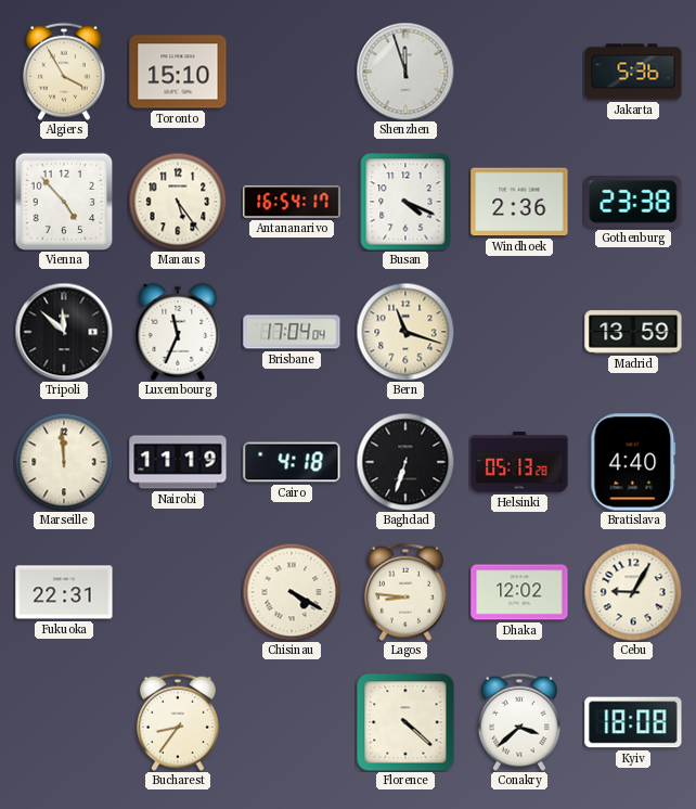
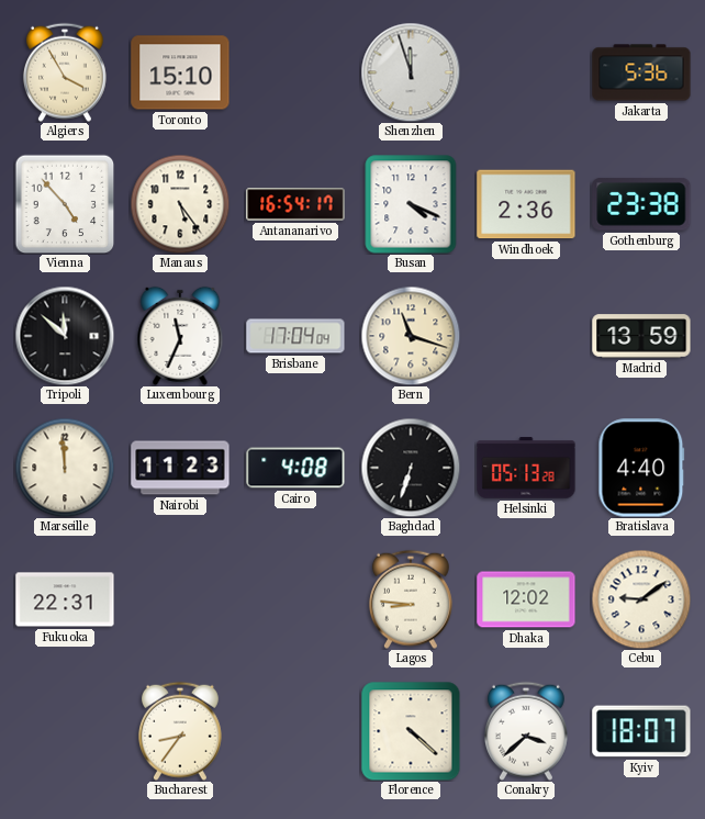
Nairobi: 11:19 -> 11:23 (180, 468)
Cairo: 4:18 -> 4:08 (295, 468)
Chisinau: 4:20 -> none (292, 592)
Cebu: 9:05 -> 9:09 (641, 599)
Kyiv: 18:08 -> 18:07 (641, 731)
